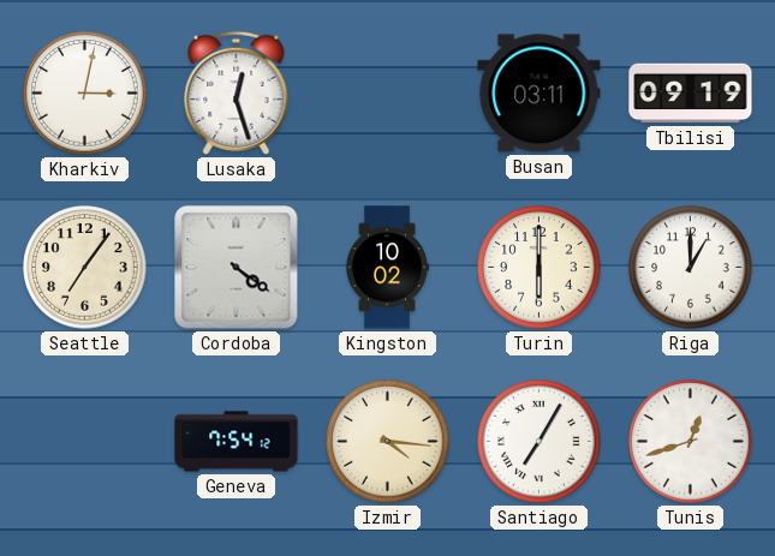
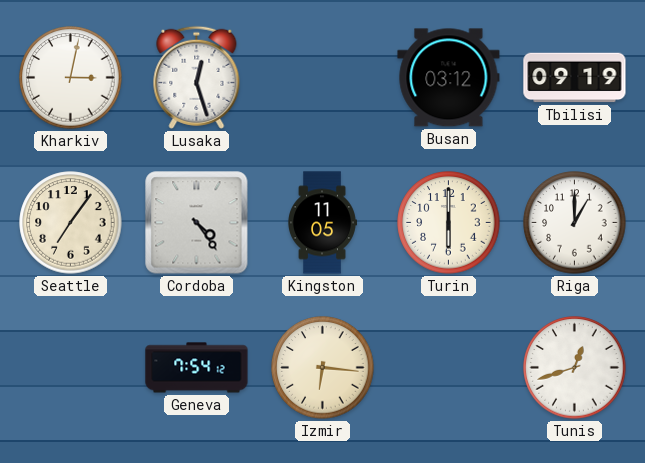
Busan: 03:11 -> 03:12 (449, 78)
Cordoba: 4:21 -> 4:24 (197, 223)
Kingston: 10:02 -> 11:05 (323, 223)
Izmir: 4:16 -> 6:16 (323, 368)
Santiago: 7:05 -> none (539, 442)
